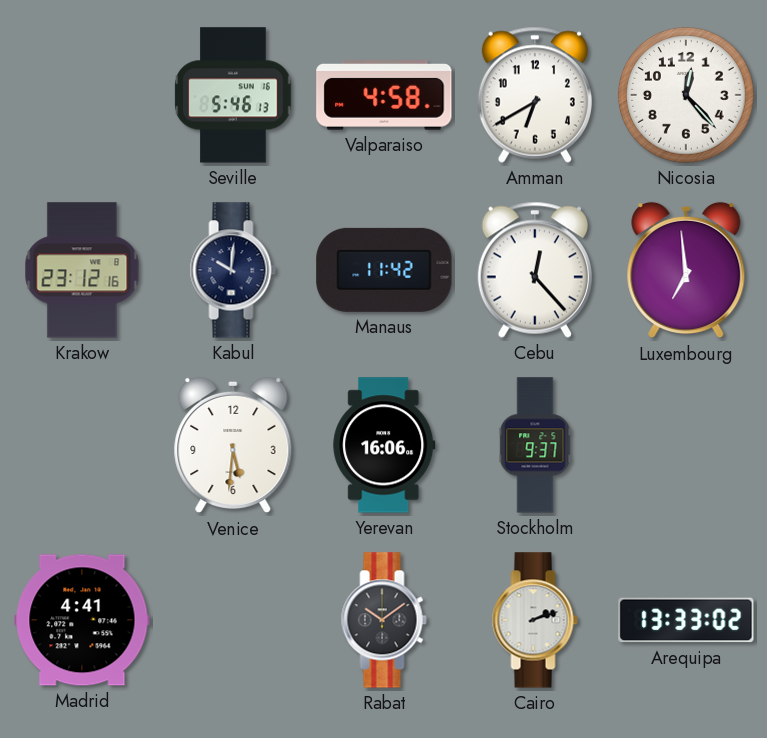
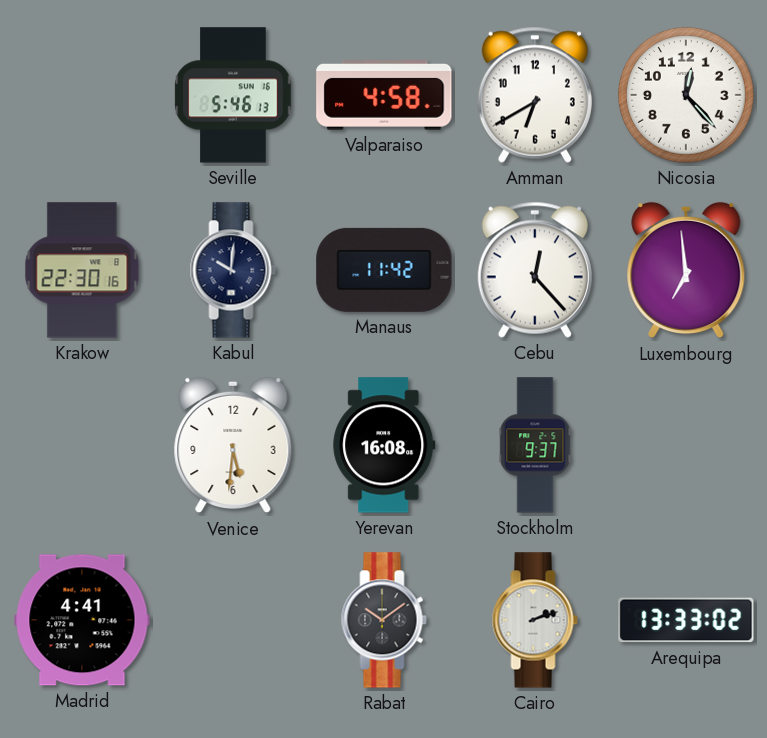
Krakow: 23:12 -> 22:30 (82, 270)
Yerevan: 16:06 -> 16:08 (384, 445)
